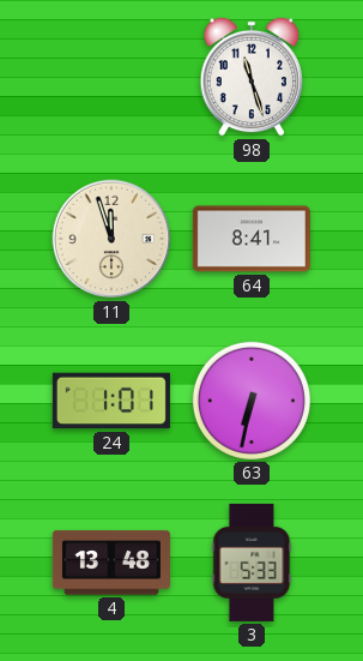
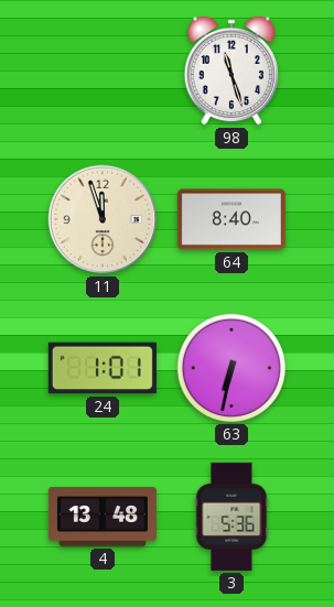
64: 8:41 -> 8:40 (231, 219)
3: 5:33 -> 5:36 (231, 517)
